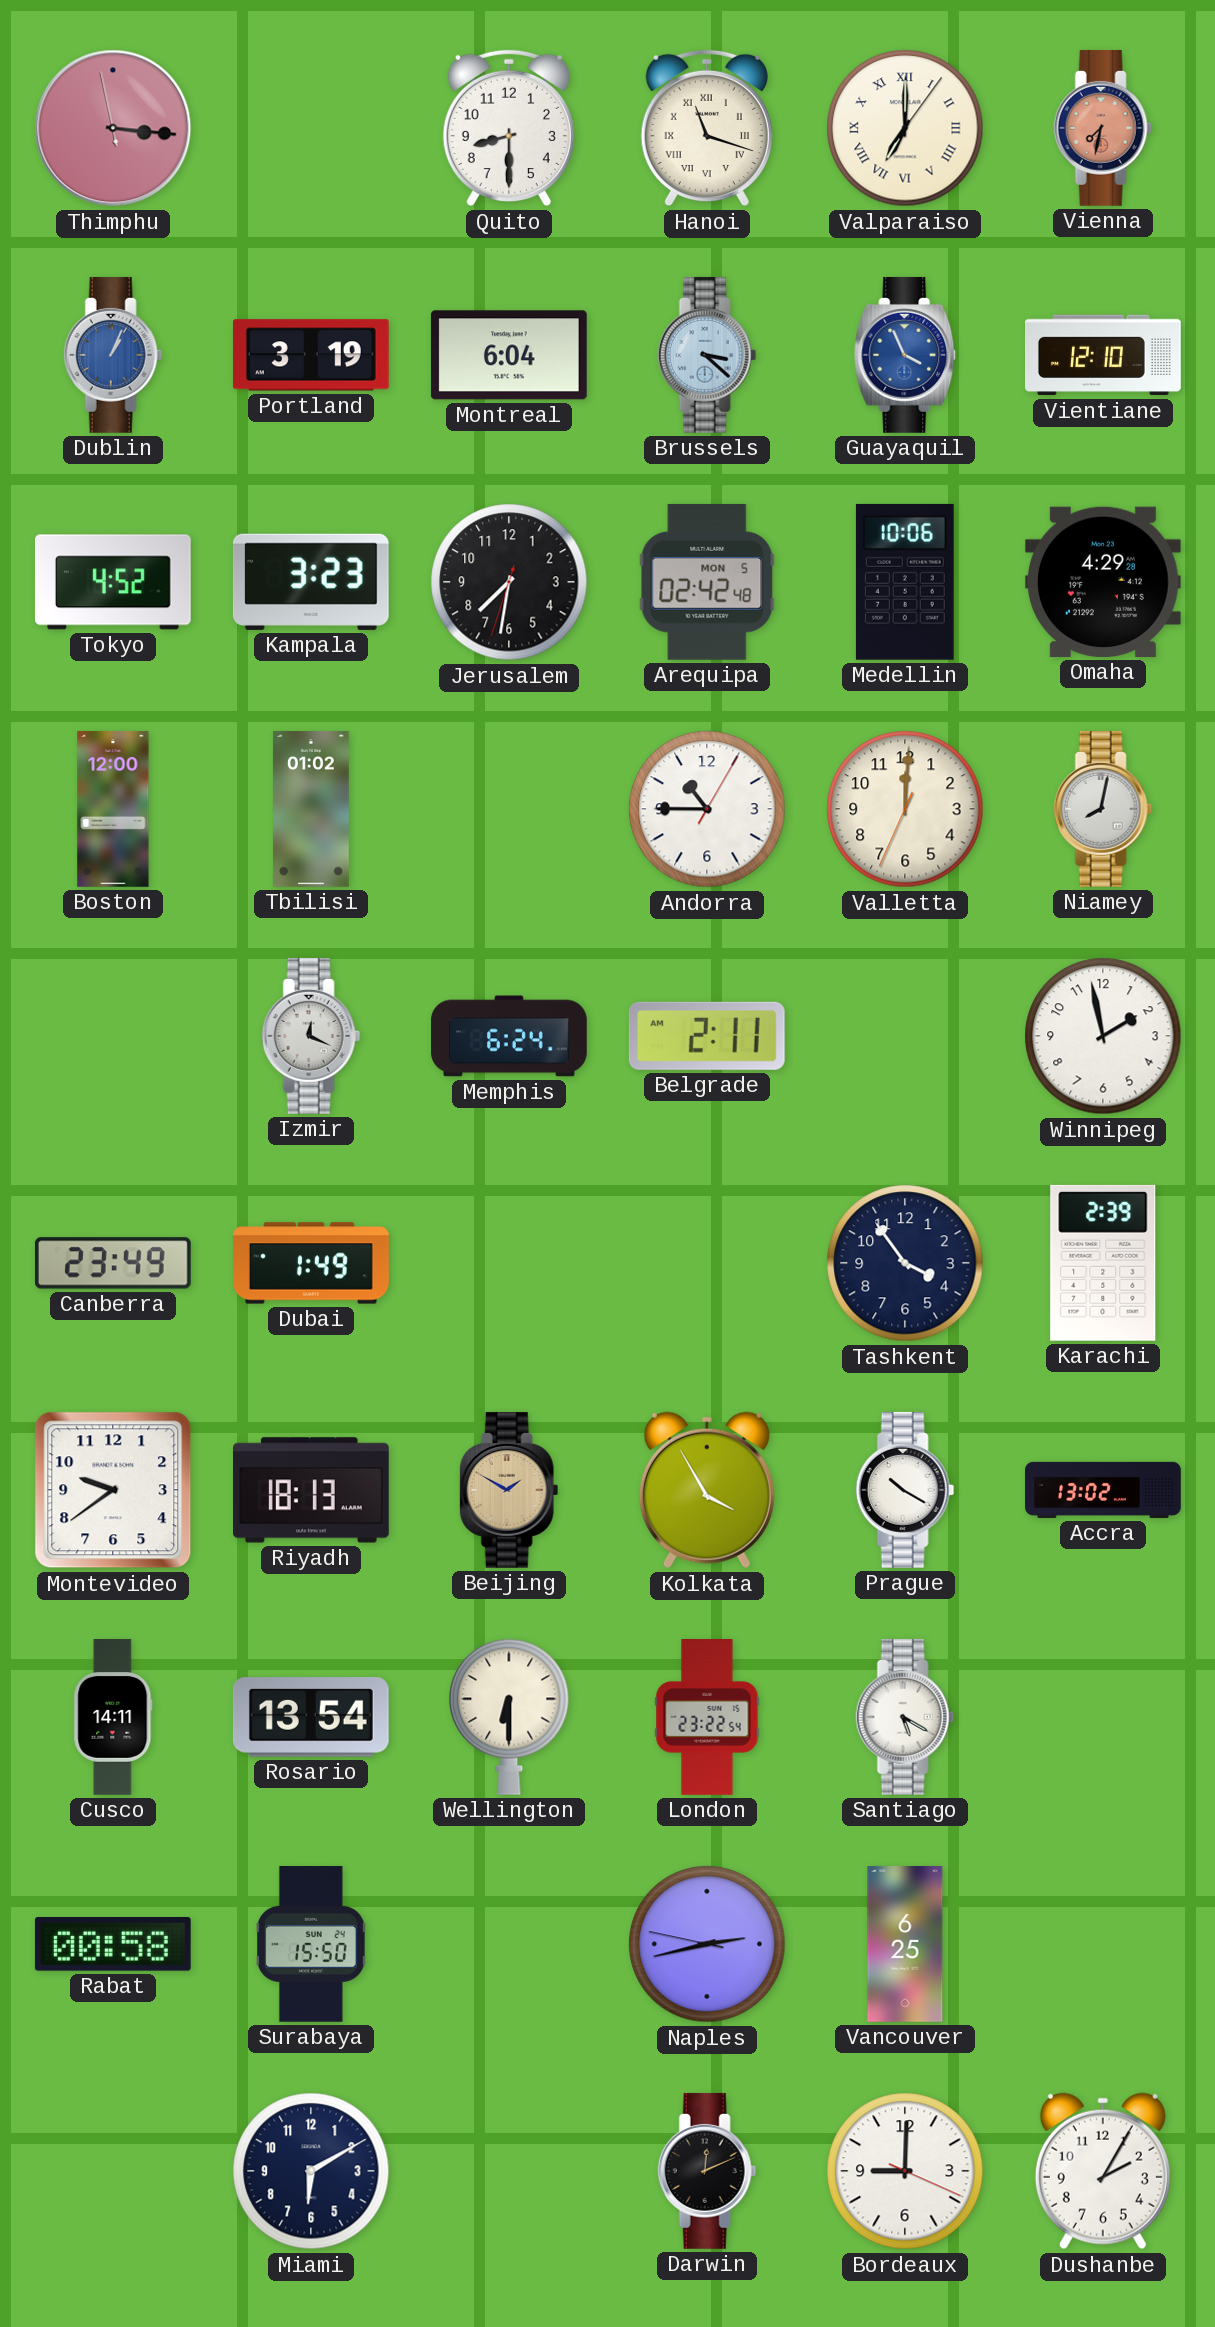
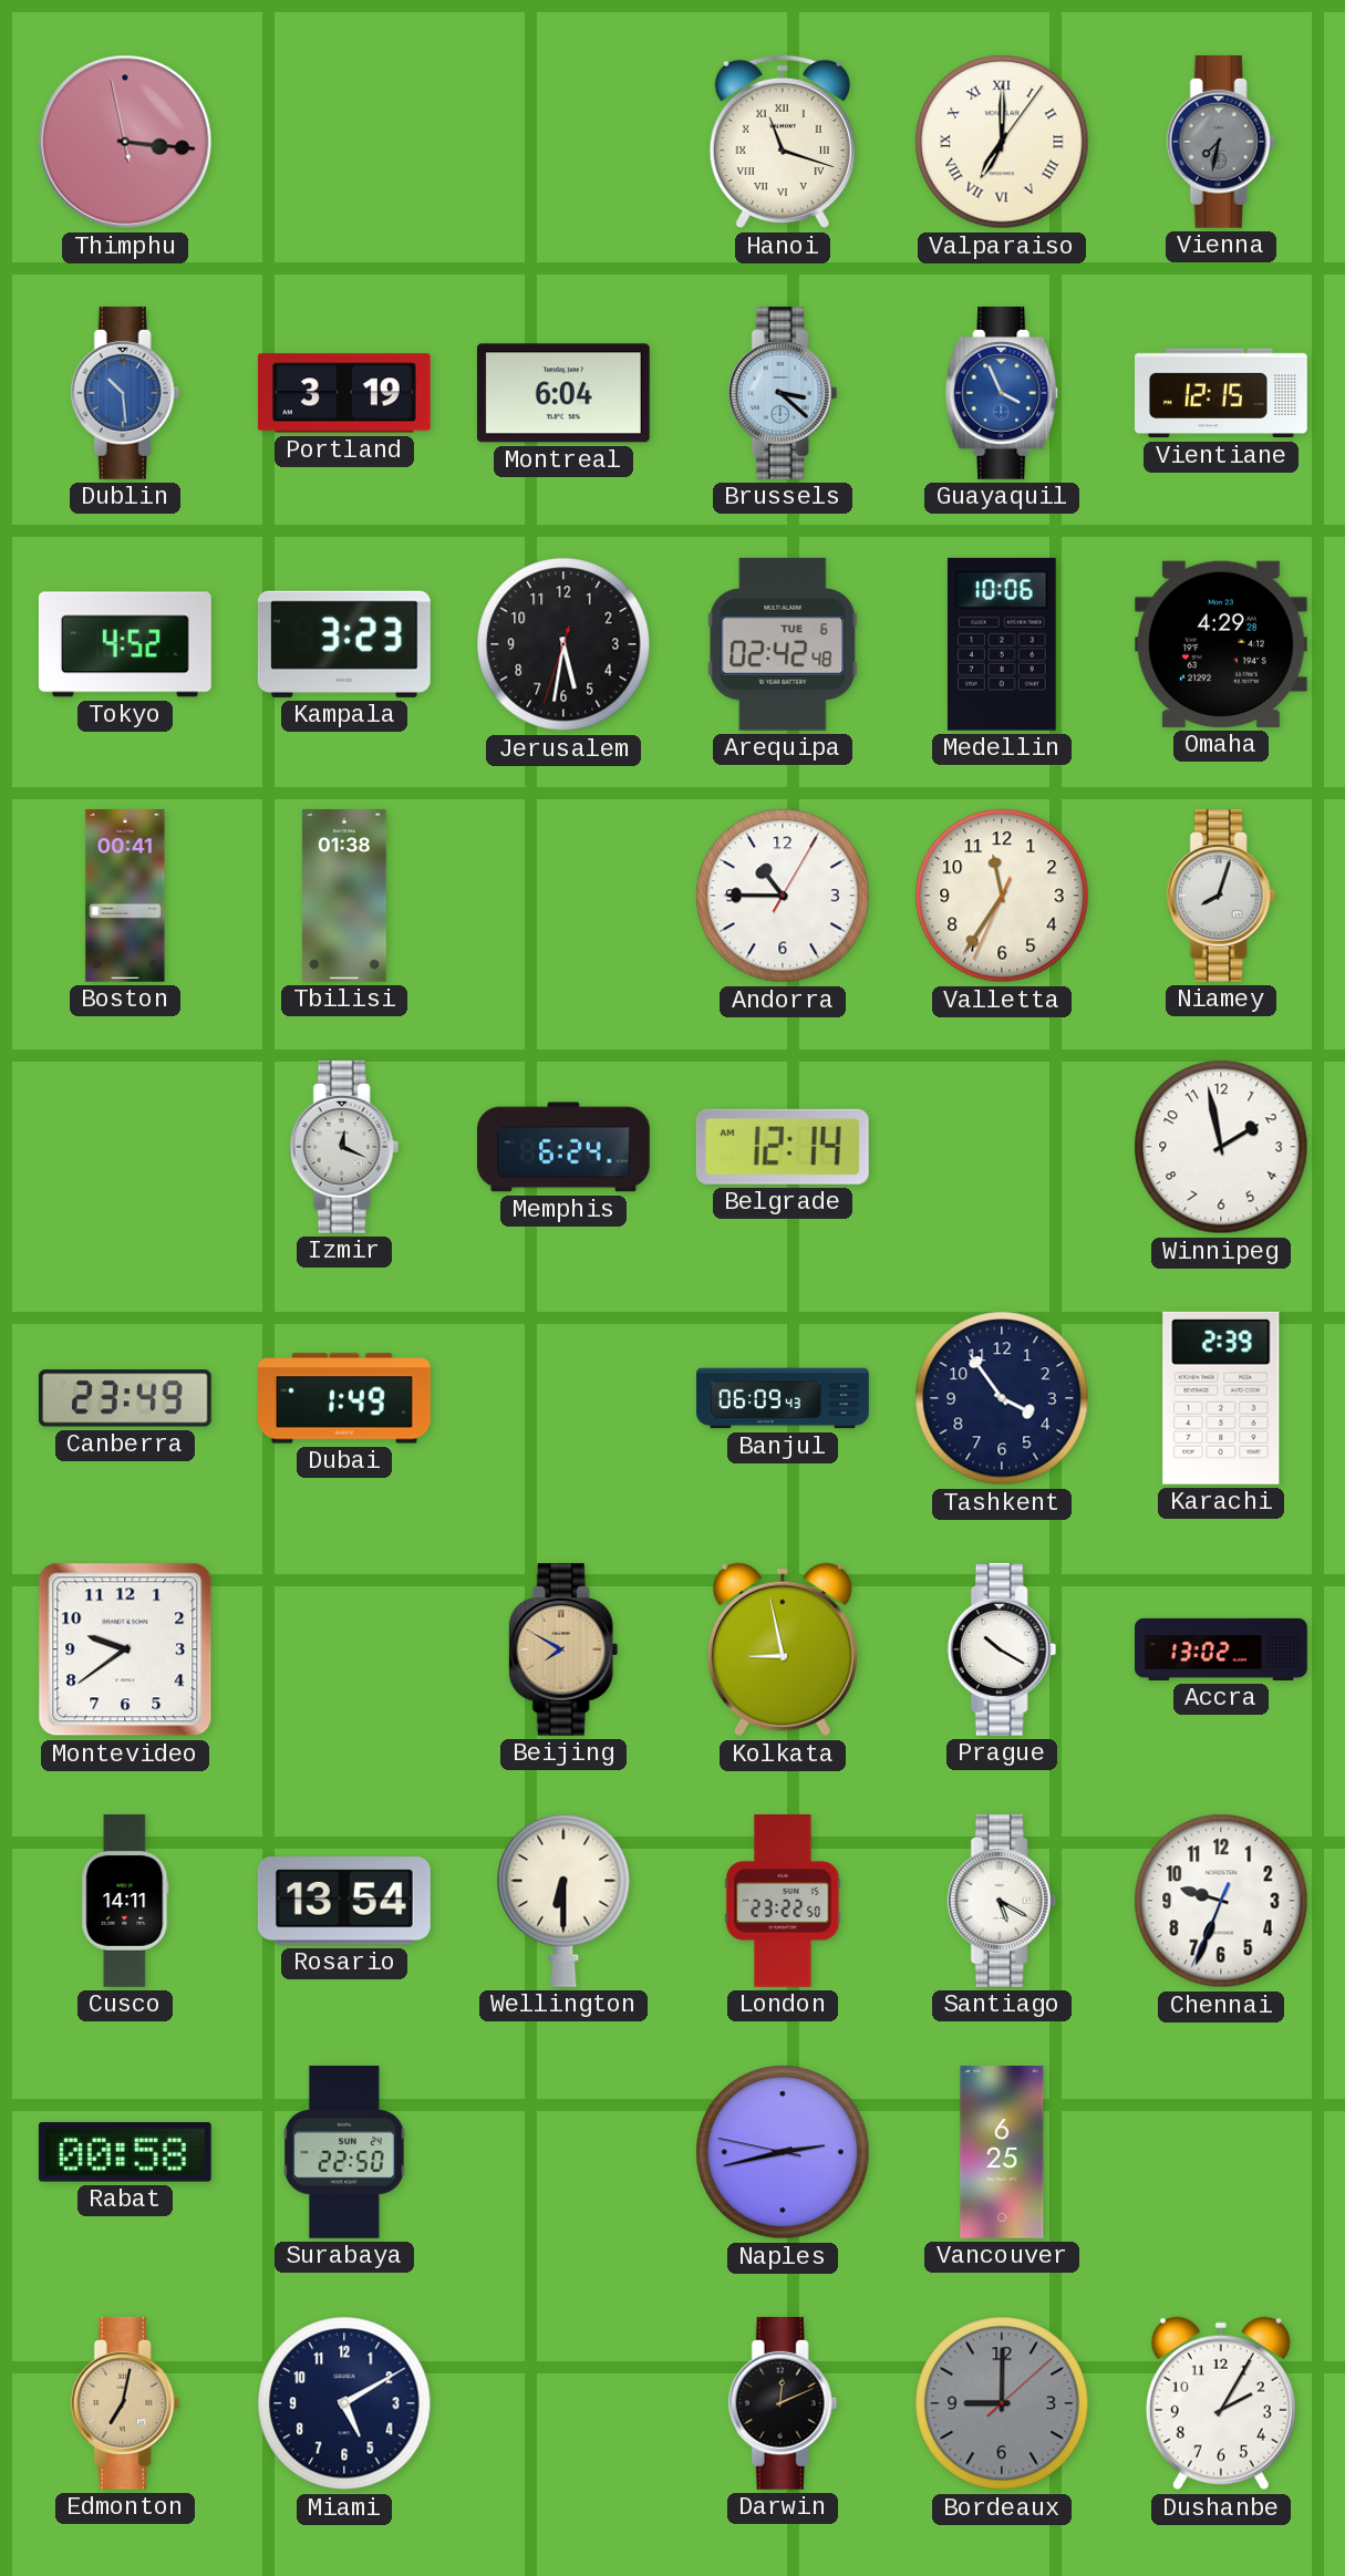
Quito: 8:30 -> none (509, 128)
Vienna dial: salmon -> grey (1221, 142)
Dublin: 1:04 -> 10:29 (125, 393)
Vientiane: 12:10 -> 12:15 (1222, 393)
Jerusalem: 7:31 -> 5:31 (563, 644)
Arequipa date: MON 5 -> TUE 6 (783, 644)
Boston: 12:00 -> 00:41 (125, 897)
Tbilisi: 01:02 -> 01:38 (345, 897)
Valletta: 12:00 -> 11:35 (1002, 896)
Niamey: 8:02 -> 8:03 (1221, 896)
Belgrade: 2:11 -> 12:14 (783, 1147)
Banjul: none -> 06:09 (783, 1398)
Riyadh: 18:13 -> none (312, 1490)
Beijing: 1:50 -> 7:50 (563, 1649)
Kolkata: 3:55 -> 8:58 (783, 1649)
London: 23:22:54 -> 23:22:50 (783, 1902)
Chennai: none -> 9:33 (1221, 1901)
Surabaya: 15:50 -> 22:50 (345, 2153)
Edmonton: none -> 7:02 (125, 2403)
Miami: 6:10 -> 5:10 (344, 2403)
Bordeaux: 9:00:19 -> 9:00:08 (1002, 2403)
Bordeaux dial: white -> grey (1002, 2403)
